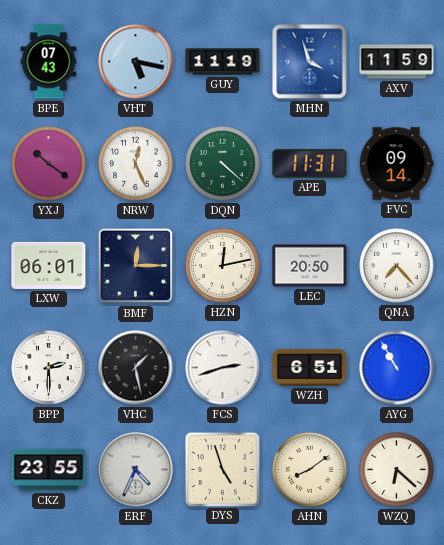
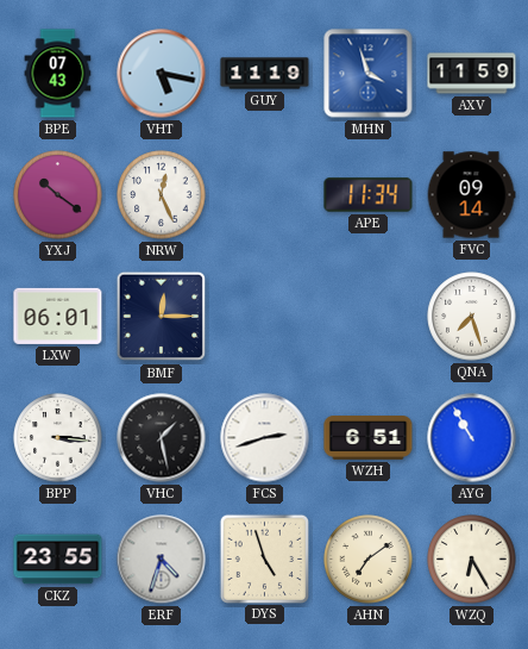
DQN: 4:22 -> none (223, 164)
APE: 11:31 -> 11:34 (369, 195)
HZN: 12:13 -> none (223, 266)
LEC: 20:50 -> none (310, 266)
QNA: 7:23 -> 7:27 (472, 317)
BPP: 2:30 -> 3:16 (58, 438)
ERF: 4:34 -> 4:33 (162, 560)
AHN: 8:09 -> 7:09 (369, 560)
WZQ: 6:22 -> 6:25 (472, 560)
